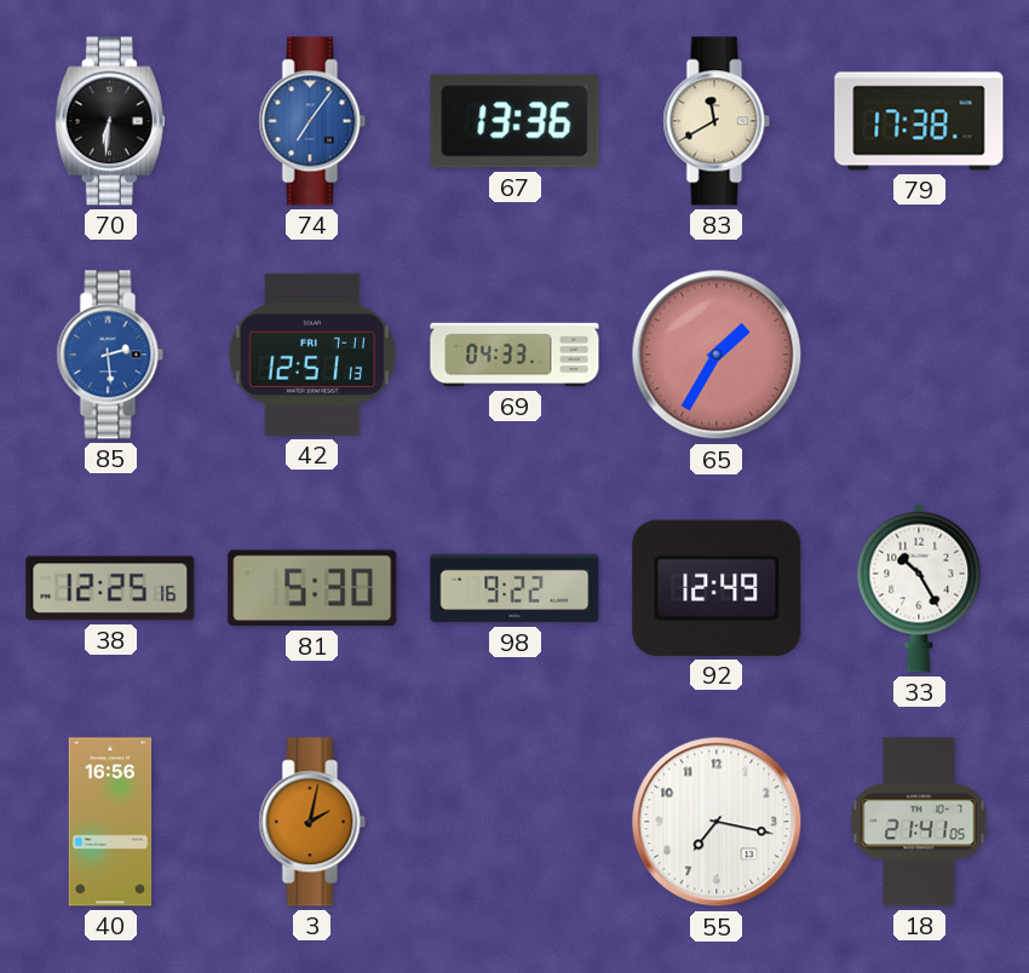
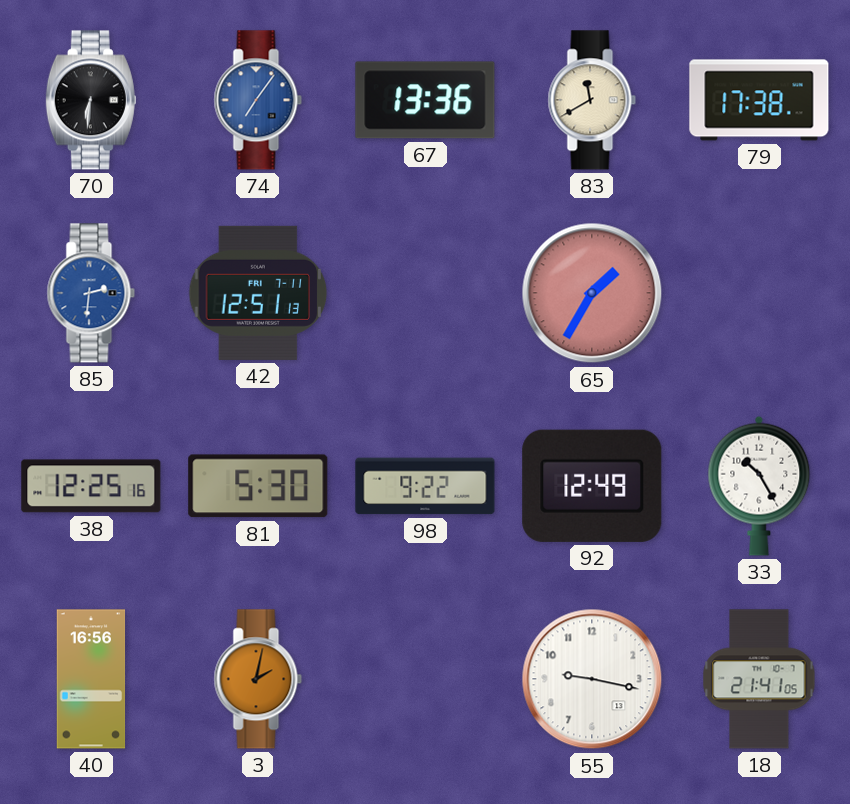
85: 2:29 -> 2:31 (91, 293)
69: 04:33 -> none (514, 355)
55: 7:17 -> 9:17 (592, 679)
